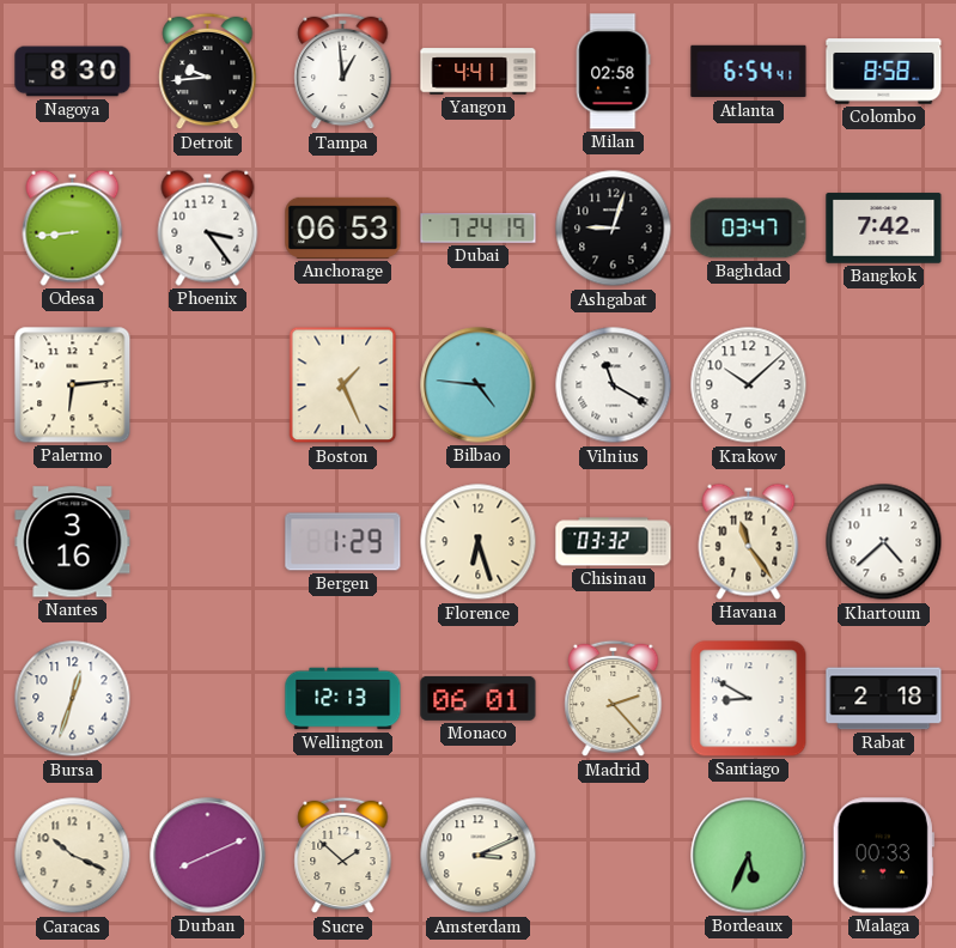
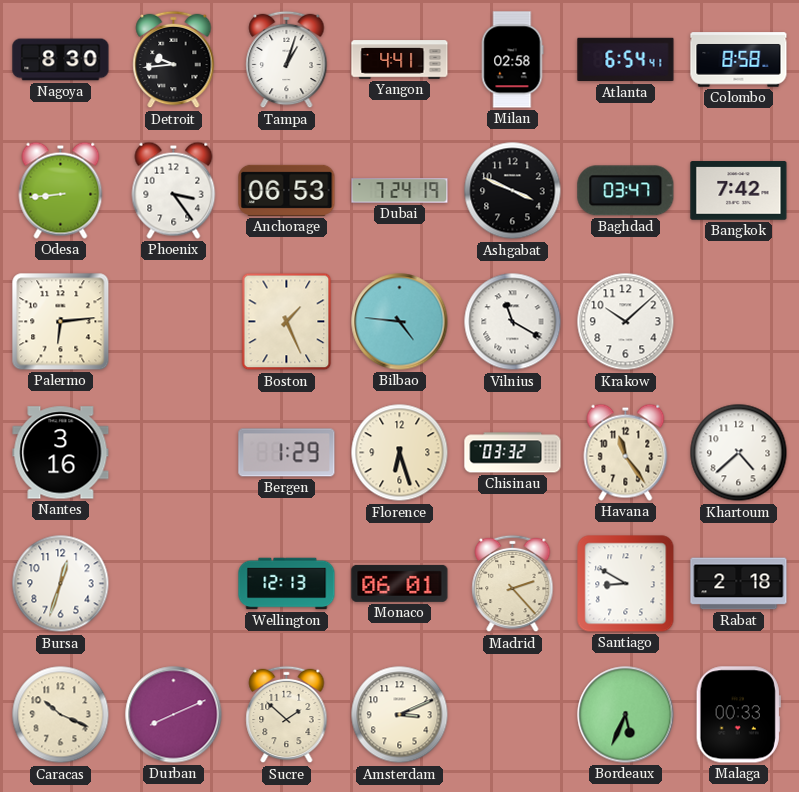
Tampa: 12:59 -> 1:03 (287, 60)
Ashgabat: 9:03 -> 3:49 (513, 191)
